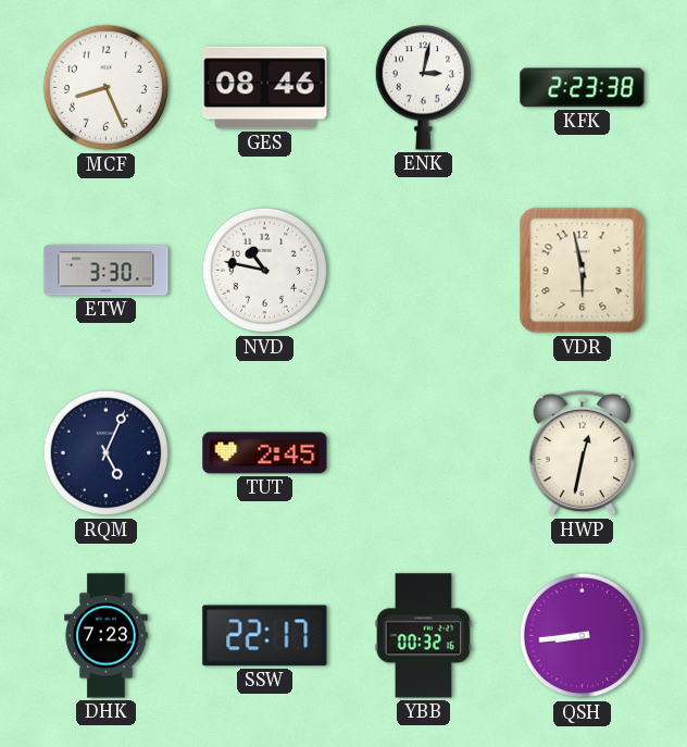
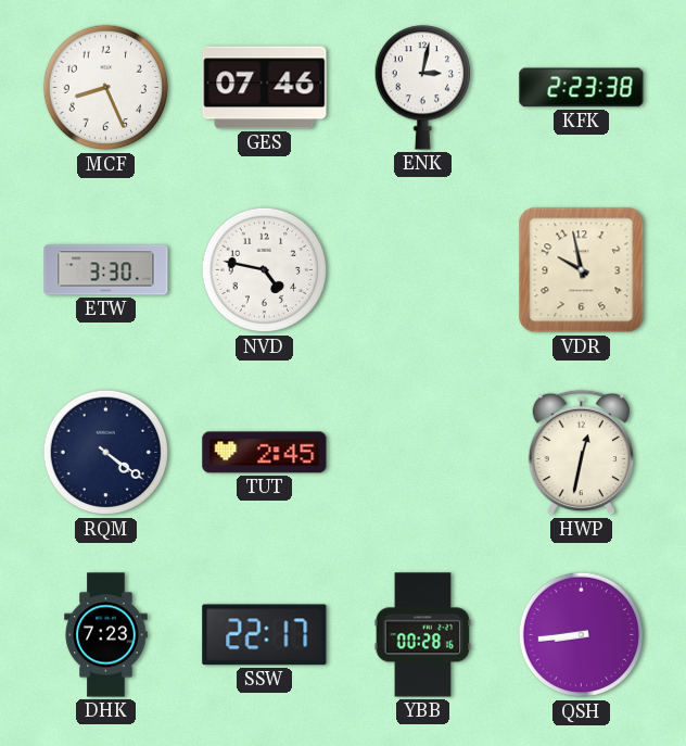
GES: 08:46 -> 07:46 (265, 88)
NVD: 10:47 -> 4:47 (265, 270)
VDR: 5:58 -> 9:58 (582, 270)
RQM: 5:04 -> 4:21 (106, 453)
YBB: 00:32 -> 00:28 (423, 635)
